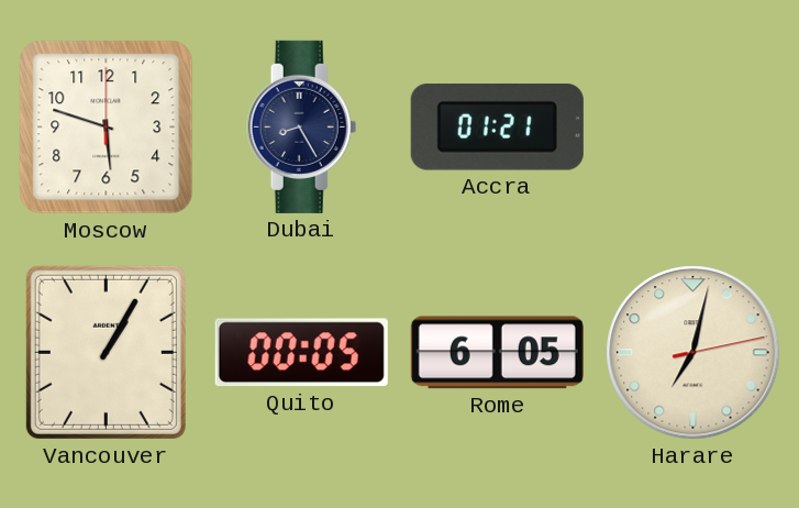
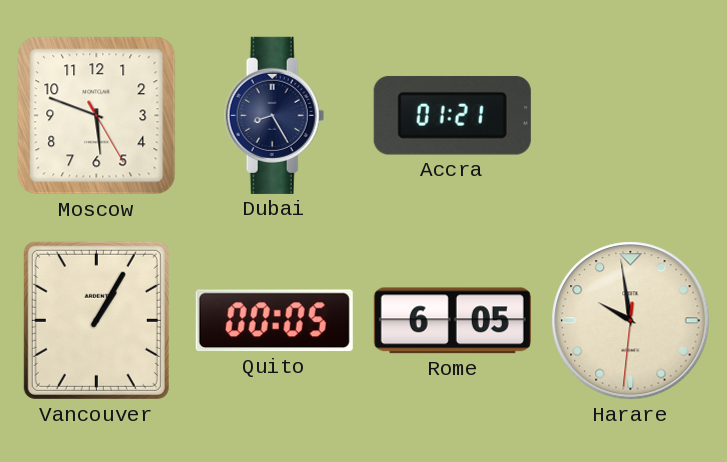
Moscow: 5:48:00 -> 5:48:25 (97, 116)
Harare: 7:02 -> 9:58 (631, 321)
